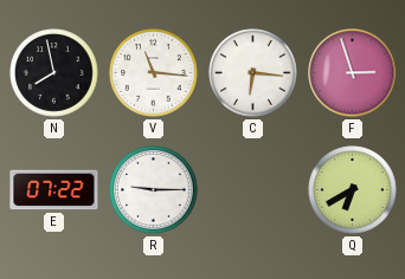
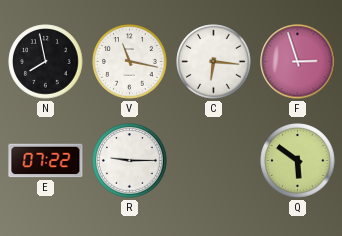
V: 11:16 -> 11:17 (130, 62)
Q: 6:40 -> 5:51 (298, 161)
